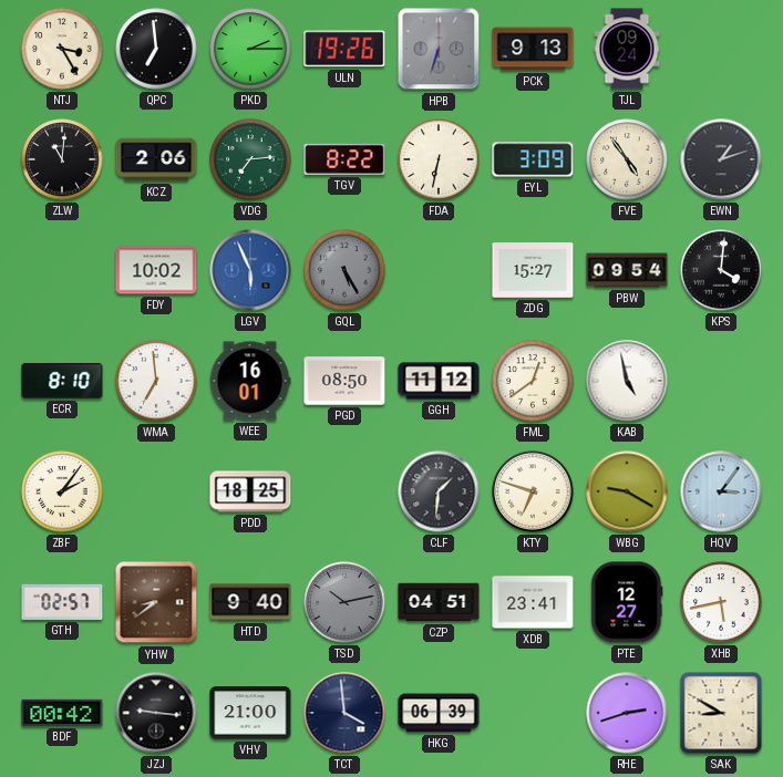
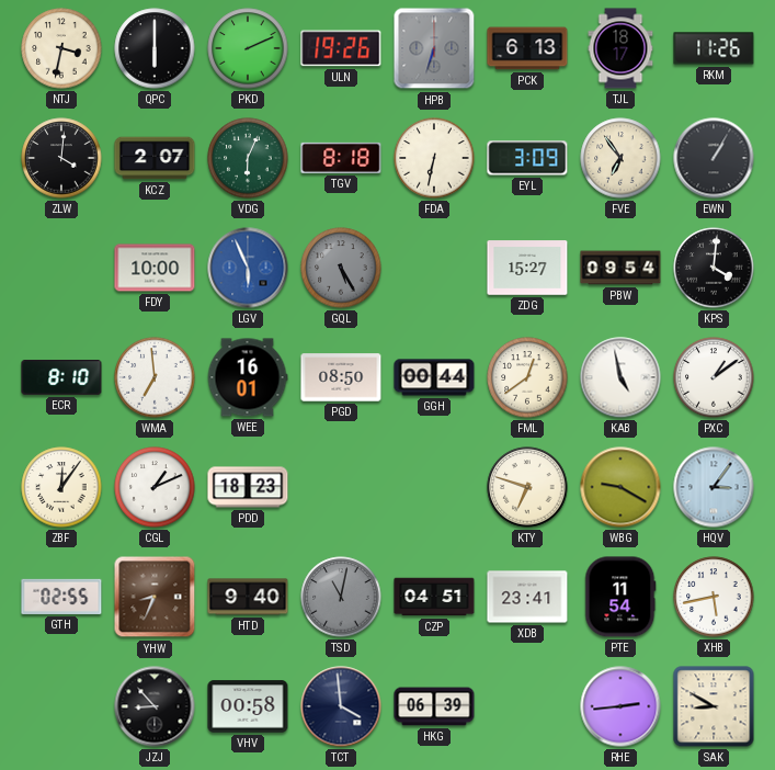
NTJ: 3:25 -> 3:32 (61, 48)
QPC: 6:59 -> 6:00 (155, 48)
PKD: 2:15 -> 2:11 (248, 48)
PCK: 9:13 -> 6:13 (527, 48)
TJL: 09:24 -> 18:17 (620, 48)
RKM: none -> 11:26 (714, 48)
ZLW: 11:01 -> 4:01 (61, 158)
KCZ: 2:06 -> 2:07 (155, 158)
VDG: 7:14 -> 6:04 (248, 158)
TGV: 8:22 -> 8:18 (341, 158)
FVE: 4:54 -> 6:54 (620, 158)
EWN: 1:12 -> 1:05 (714, 158)
FDY: 10:02 -> 10:00 (155, 268)
GGH: 11:12 -> 00:44 (434, 377)
PXC: none -> 1:09 (714, 377)
ZBF: 2:06 -> 12:06 (61, 487)
CGL: none -> 1:11 (155, 487)
PDD: 18:25 -> 18:23 (248, 487)
CLF: 1:31 -> none (439, 491)
GTH: 02:57 -> 02:55 (61, 597)
YHW: 8:39 -> 8:34 (155, 597)
TSD: 10:13 -> 11:02 (341, 597)
PTE: 12:27 -> 11:54 (620, 597)
BDF: 00:42 -> none (62, 713)
JZJ: 9:16 -> 8:53 (155, 706)
VHV: 21:00 -> 00:58 (248, 706)
RHE: 2:42 -> 2:44 (620, 706)
